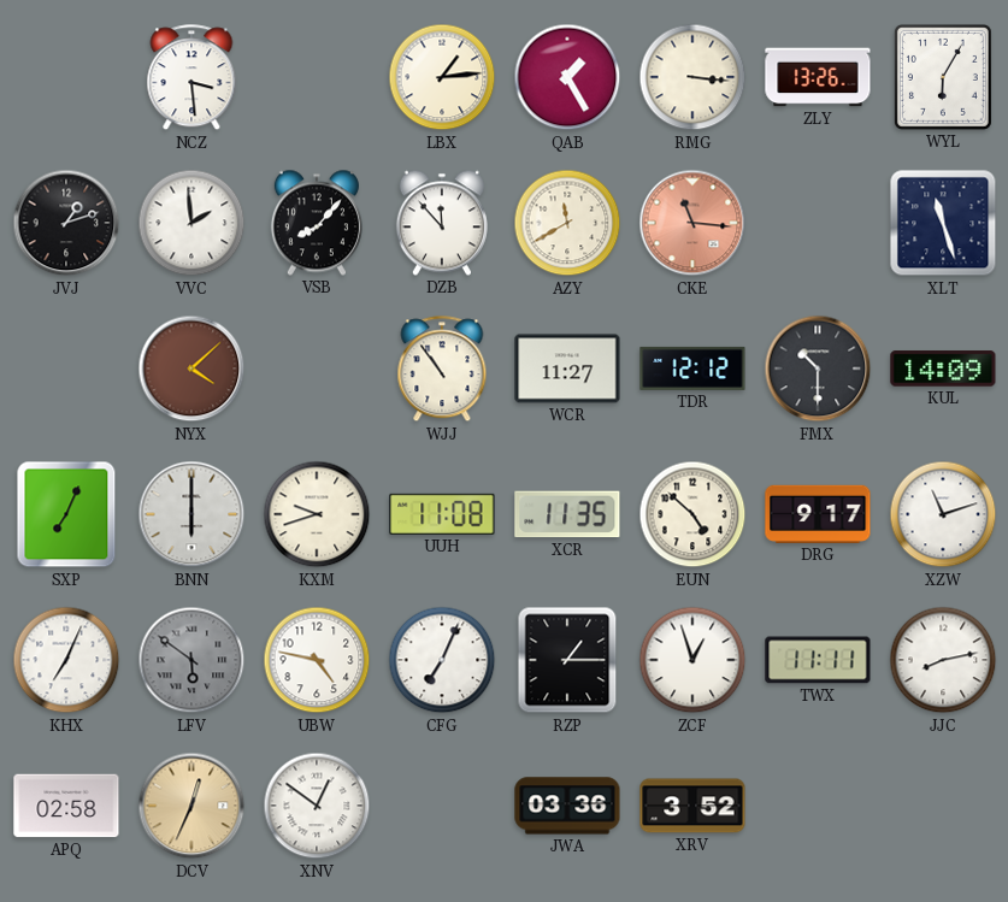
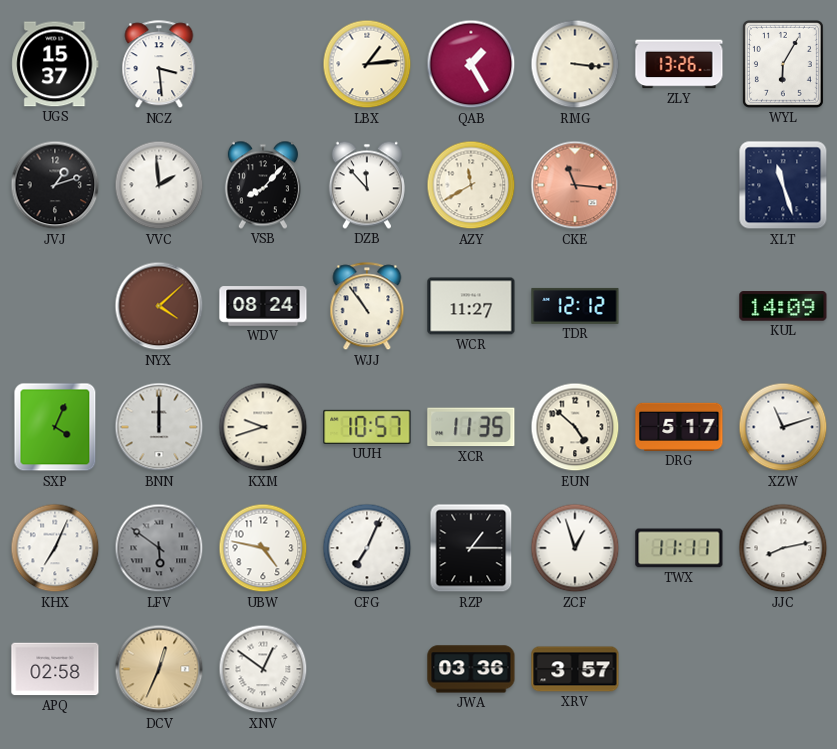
UGS: none -> 15:37 (55, 64)
WDV: none -> 08:24 (263, 306)
FMX: 10:30 -> none (818, 369)
SXP: 7:04 -> 4:04 (55, 427)
BNN: 6:00 -> 12:00 (159, 427)
UUH: 11:08 -> 10:57 (367, 427)
DRG: 9:17 -> 5:17 (679, 427)
XRV: 3:52 -> 3:57 (575, 669)
